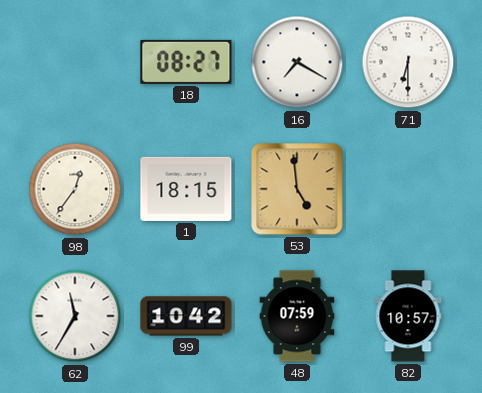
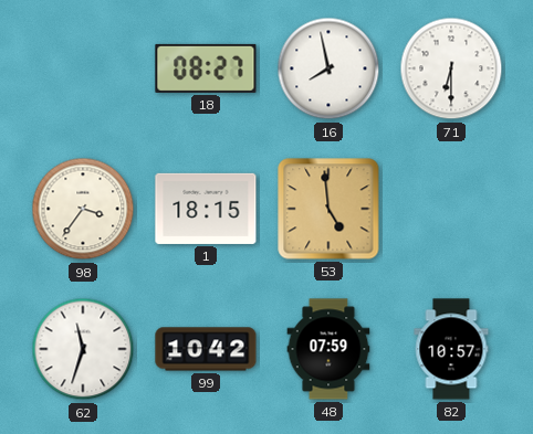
16: 7:20 -> 7:58 (328, 68)
98: 12:36 -> 3:36 (83, 209)
62: 11:35 -> 11:33 (83, 349)
